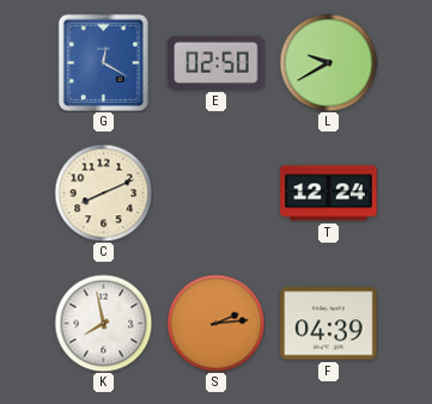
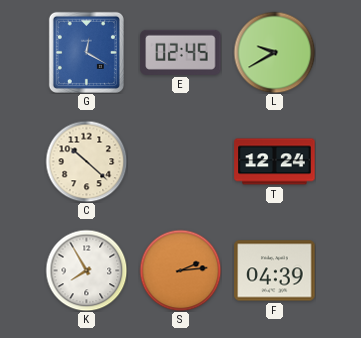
E: 02:50 -> 02:45 (181, 52)
C: 8:11 -> 10:22 (86, 161)
K: 7:58 -> 7:55 (86, 270)
